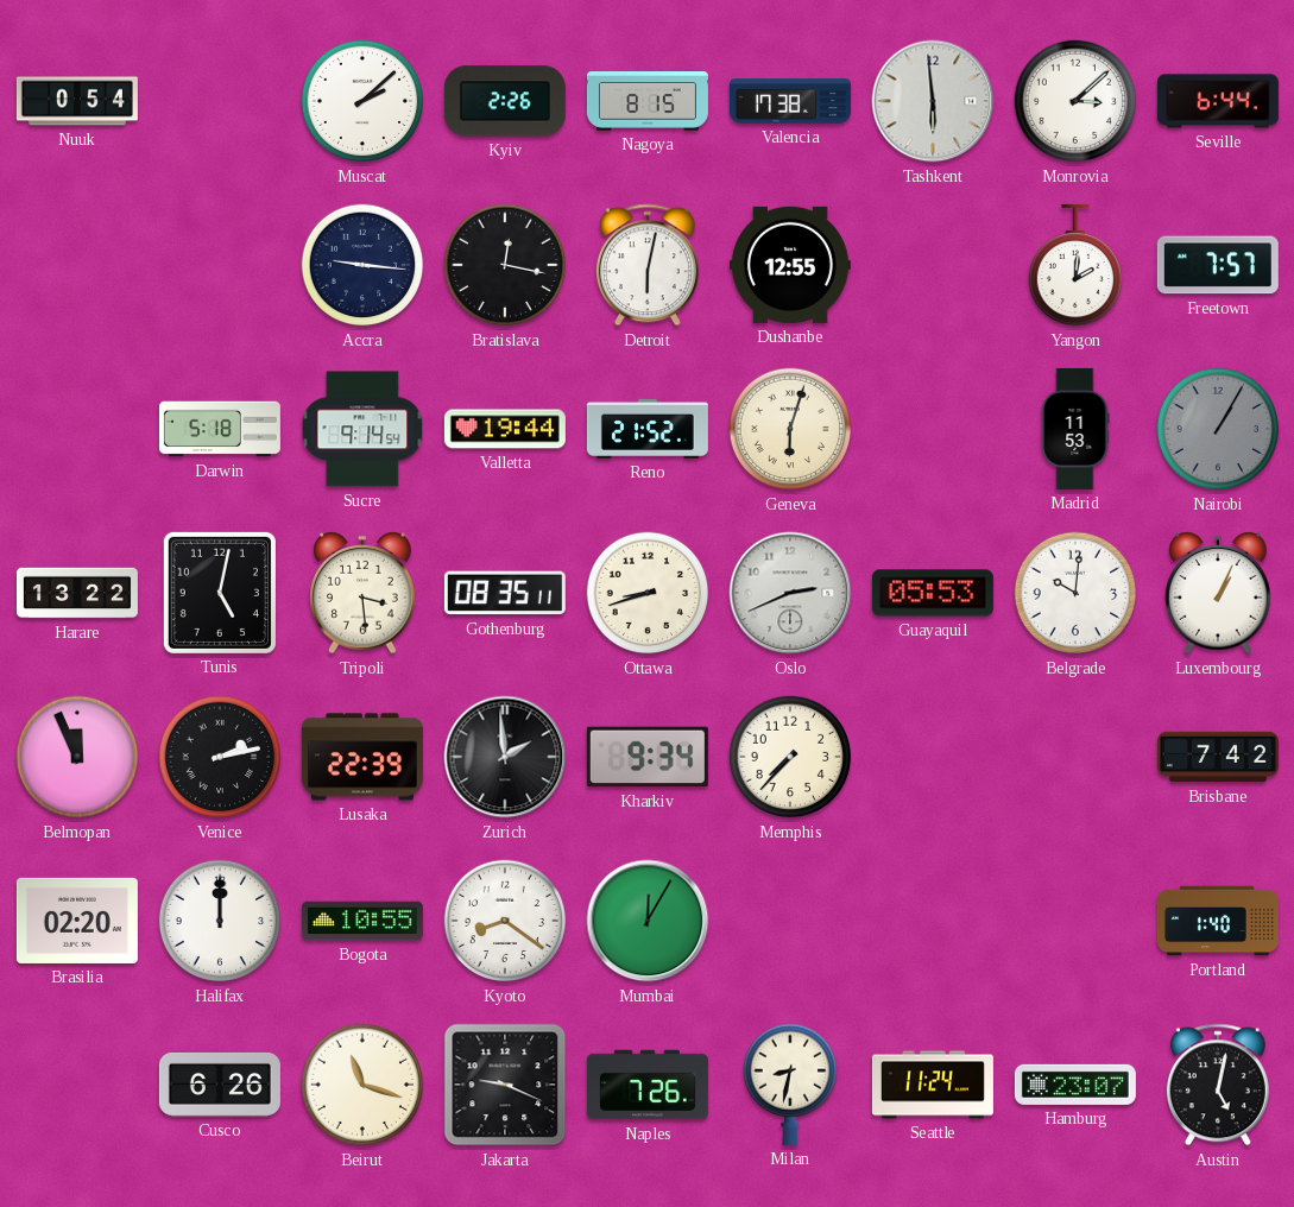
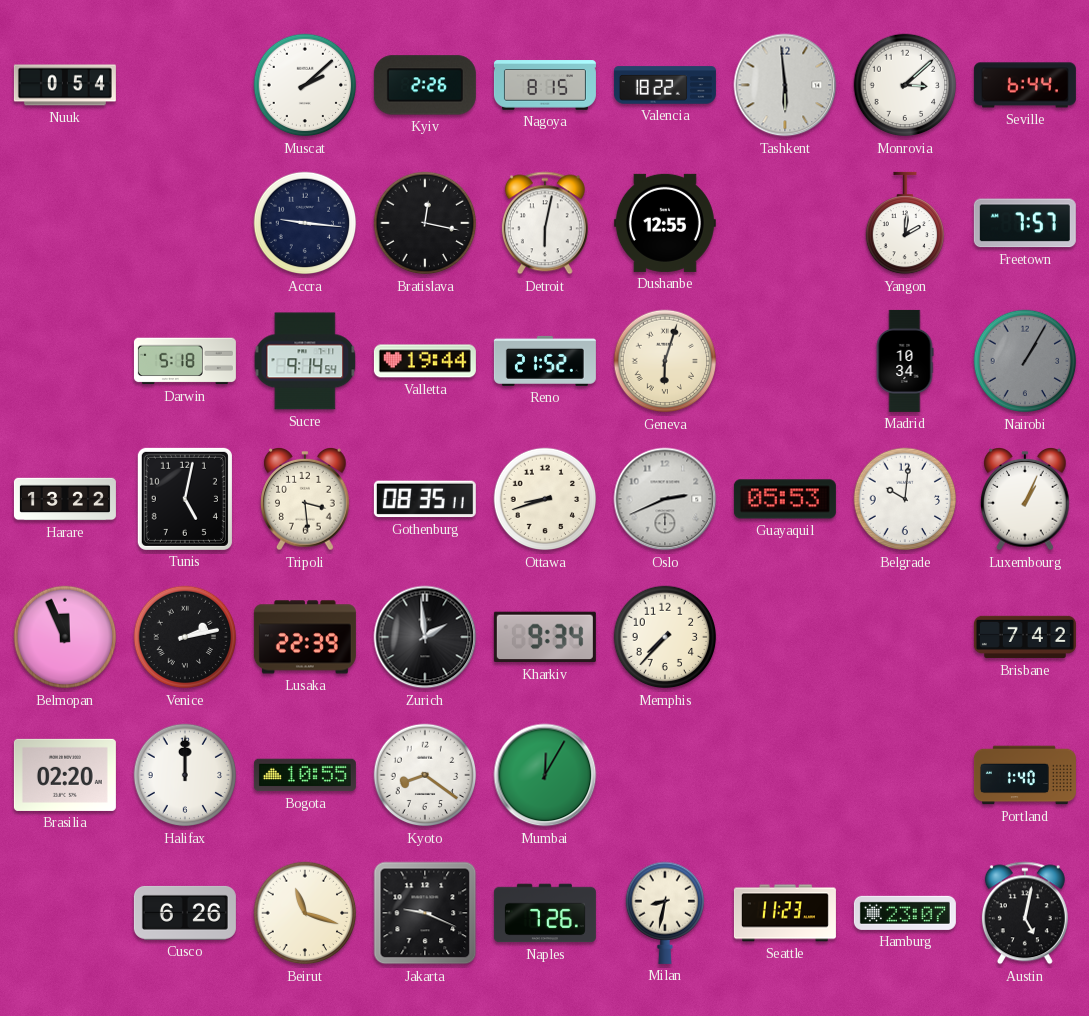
Valencia: 17:38 -> 18:22 (665, 85)
Madrid: 11:53 -> 10:34 (905, 361)
Seattle: 11:24 -> 11:23 (785, 913)
